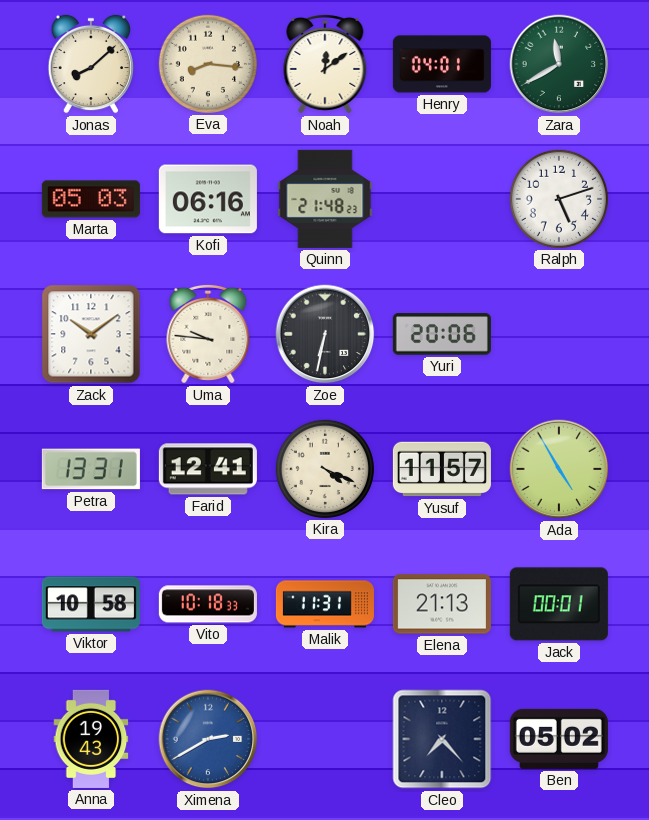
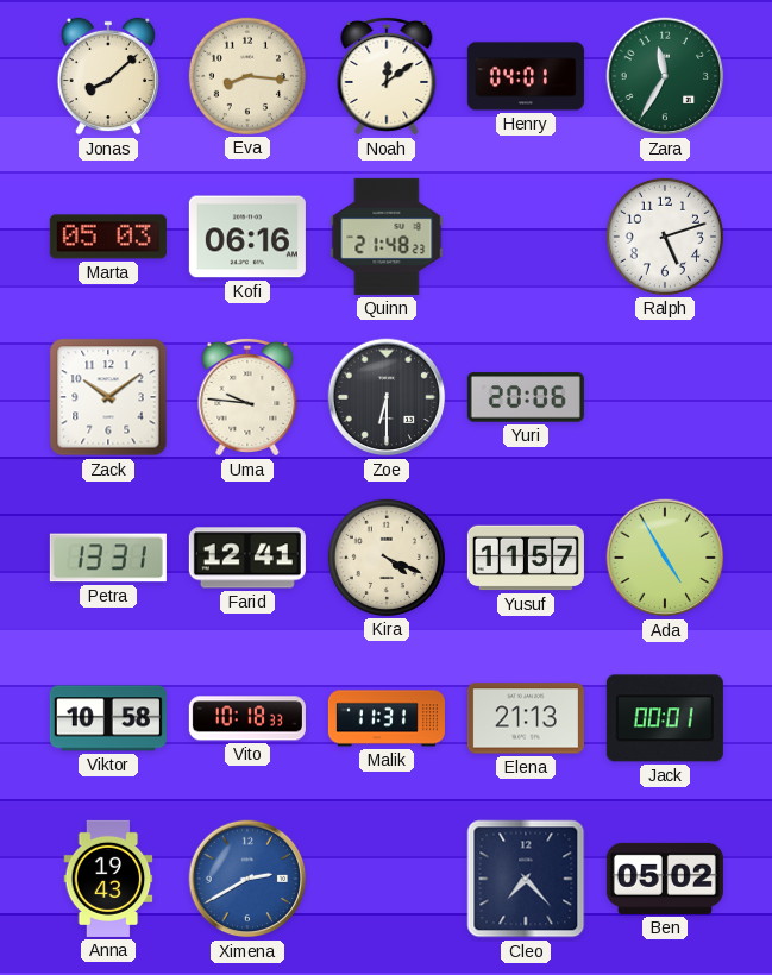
Zara: 11:40 -> 11:35 (665, 76)
Zoe: 6:32 -> 6:30 (387, 397)
